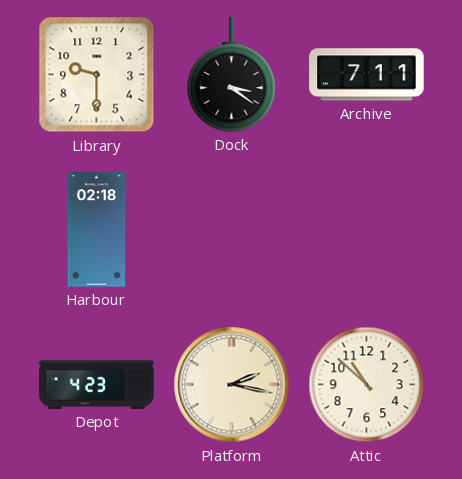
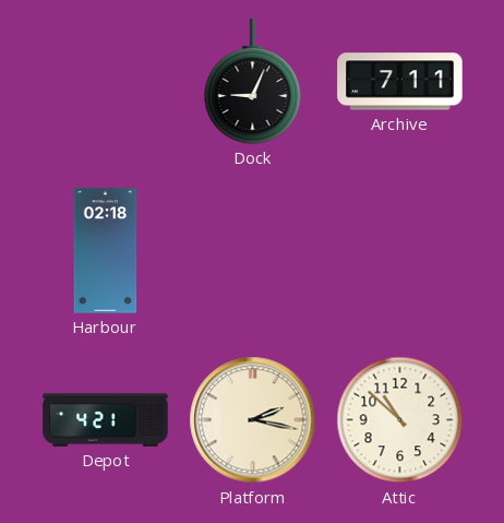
Library: 9:30 -> none (97, 75)
Dock: 3:21 -> 9:04 (253, 82)
Depot: 4:23 -> 4:21 (106, 419)
